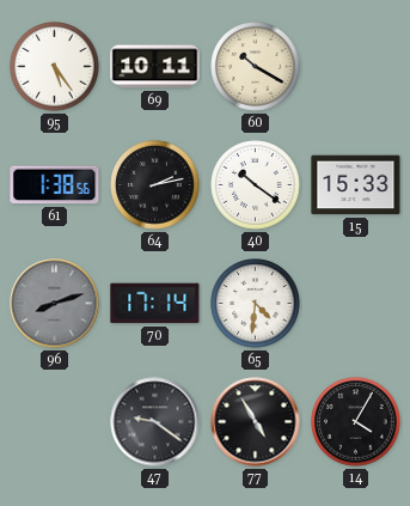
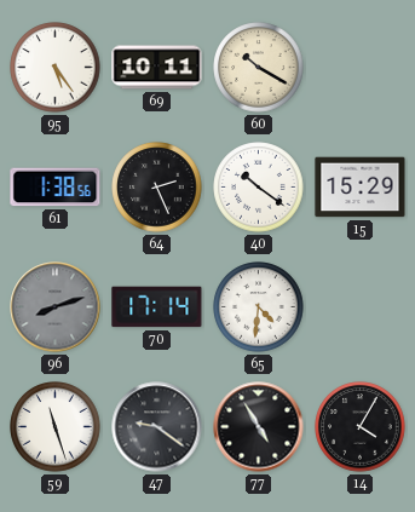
64: 2:13 -> 2:26 (157, 188)
15: 15:33 -> 15:29 (361, 188)
59: none -> 11:27 (56, 427)
